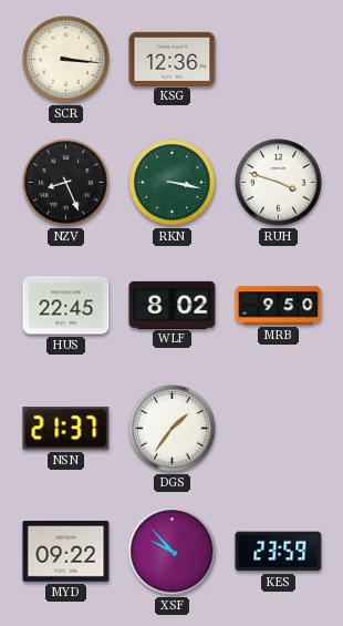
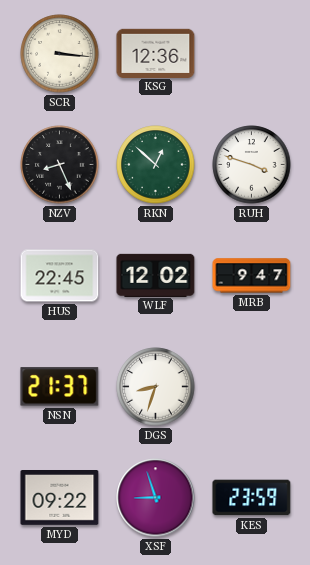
RKN: 3:17 -> 12:52 (156, 165)
WLF: 8:02 -> 12:02 (156, 275)
MRB: 9:50 -> 9:47 (252, 276)
DGS: 1:36 -> 8:33 (156, 387)
XSF: 9:53 -> 8:57 (156, 498)
